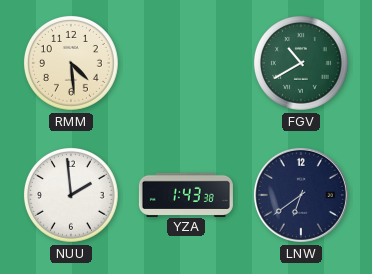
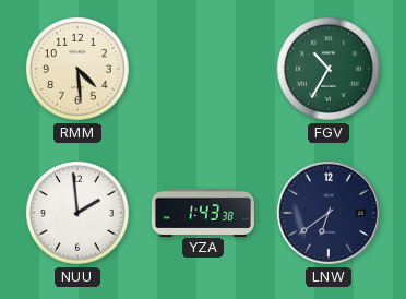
FGV: 10:40 -> 10:35 (329, 69)
